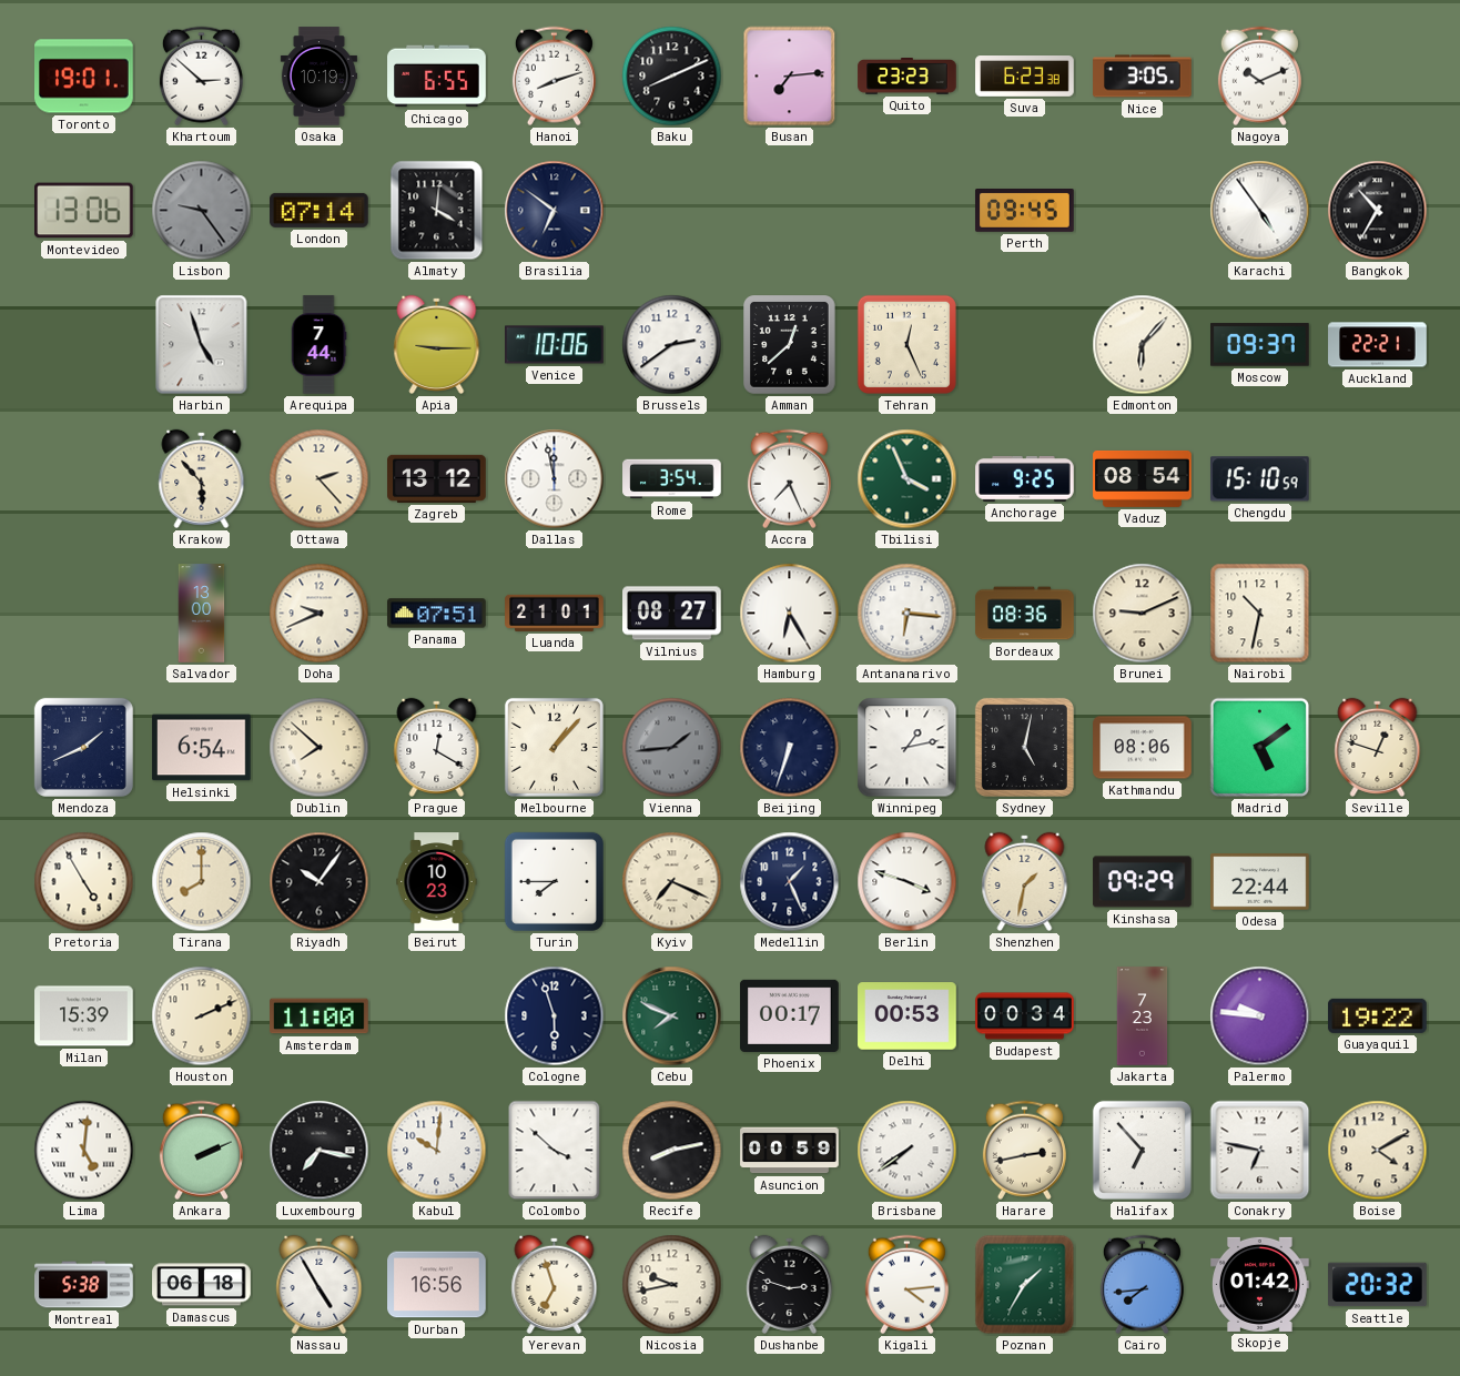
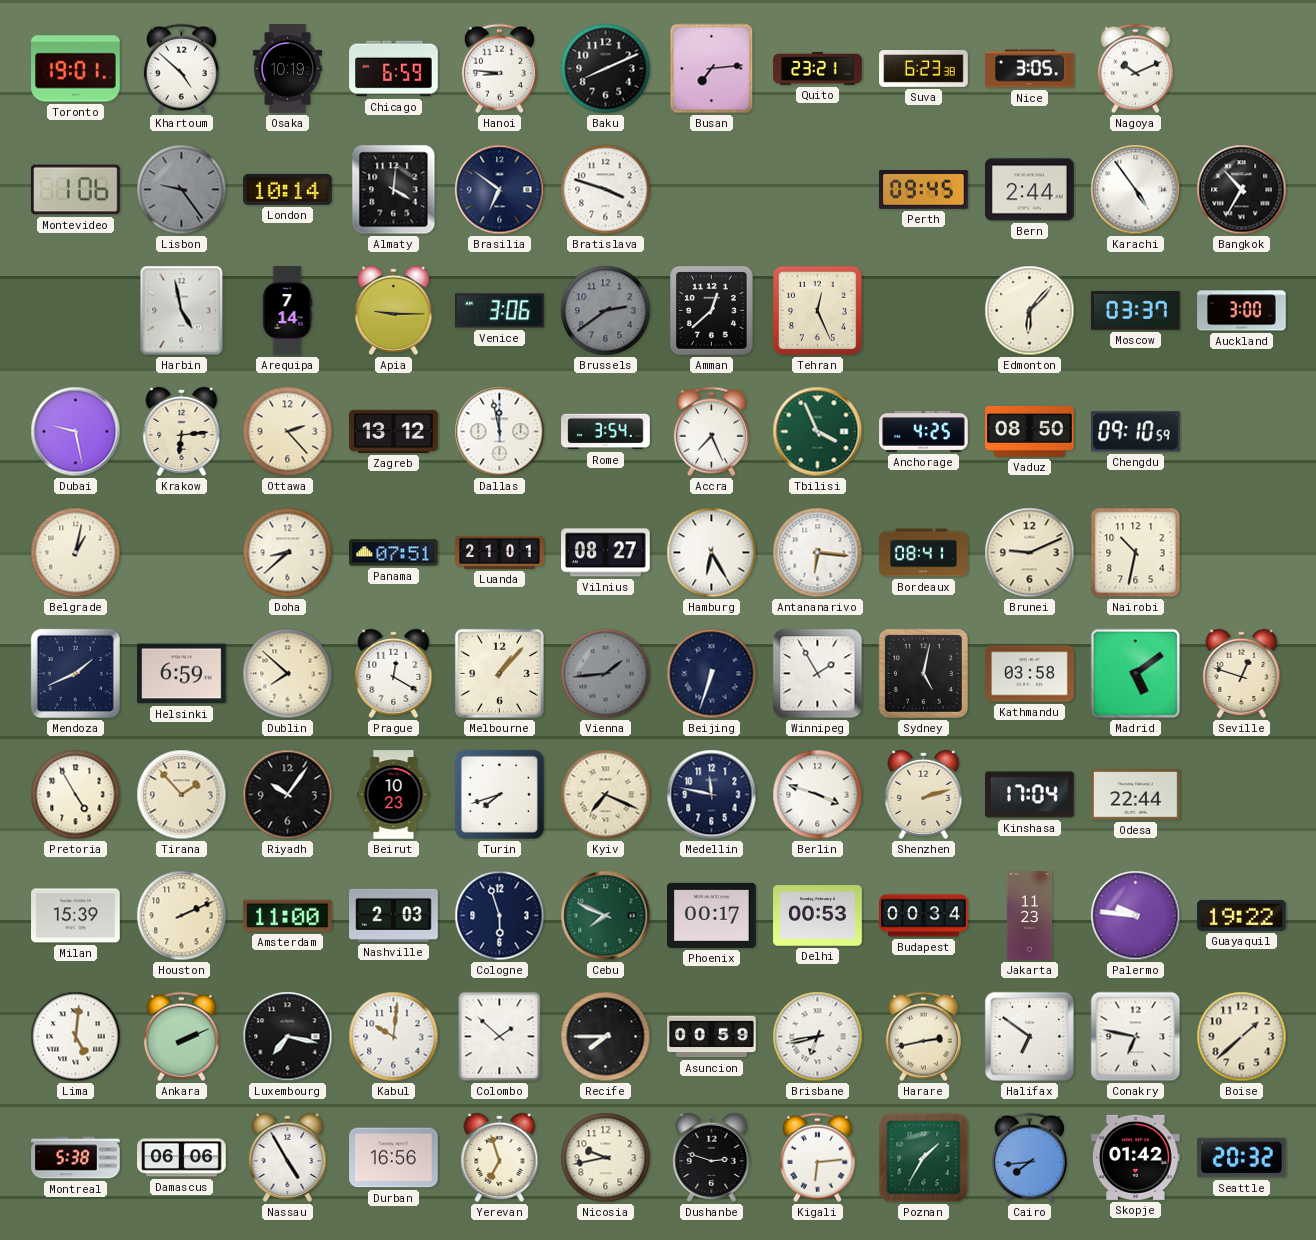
Khartoum: 2:52 -> 4:52 (181, 69)
Chicago: 6:55 -> 6:59 (394, 69)
Hanoi: 8:12 -> 8:46 (499, 69)
Quito: 23:23 -> 23:21 (818, 69)
Montevideo: 13:06 -> 1:06 (76, 190)
London: 07:14 -> 10:14 (288, 189)
Bratislava: none -> 3:48 (606, 190)
Bern: none -> 2:44 (1030, 190)
Harbin: 4:57 -> 4:58 (182, 311)
Arequipa: 7:44 -> 7:14 (287, 311)
Venice: 10:06 -> 3:06 (500, 311)
Brussels dial: white -> grey (606, 311)
Moscow: 09:37 -> 03:37 (1136, 311)
Auckland: 22:21 -> 3:00 (1242, 311)
Dubai: none -> 9:28 (76, 432)
Krakow: 5:53 -> 6:14 (182, 431)
Anchorage: 9:25 -> 4:25 (924, 431)
Vaduz: 08:54 -> 08:50 (1030, 431)
Chengdu: 15:10 -> 09:10 (1136, 432)
Belgrade: none -> 1:02 (76, 553)
Salvador: 13:00 -> none (202, 614)
Doha: 9:41 -> 8:38 (288, 553)
Bordeaux: 08:36 -> 08:41 (924, 553)
Helsinki: 6:54 -> 6:59 (182, 674)
Winnipeg: 1:13 -> 1:55 (818, 674)
Kathmandu: 08:06 -> 03:58 (1030, 674)
Tirana: 8:00 -> 1:53 (182, 795)
Turin: 7:45 -> 7:42 (499, 794)
Medellin: 1:26 -> 11:47 (712, 795)
Shenzhen: 1:32 -> 2:12 (924, 794)
Kinshasa: 09:29 -> 17:04 (1030, 795)
Nashville: none -> 2:03 (394, 915)
Jakarta: 7:23 -> 11:23 (1030, 916)
Colombo: 3:52 -> 1:52 (500, 1037)
Recife: 8:13 -> 7:45 (606, 1037)
Brisbane: 7:39 -> 6:43 (818, 1037)
Halifax: 6:53 -> 6:51 (1029, 1036)
Boise: 4:10 -> 1:38 (1242, 1037)
Damascus: 06:18 -> 06:06 (182, 1158)
Kigali: 4:14 -> 6:14 (817, 1158)
